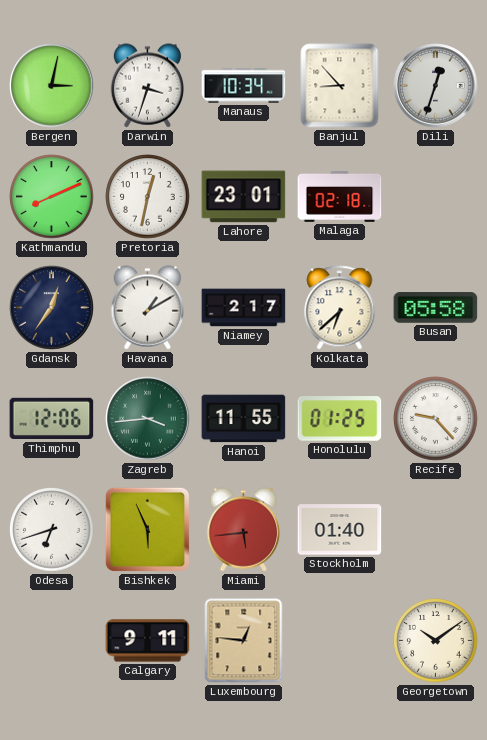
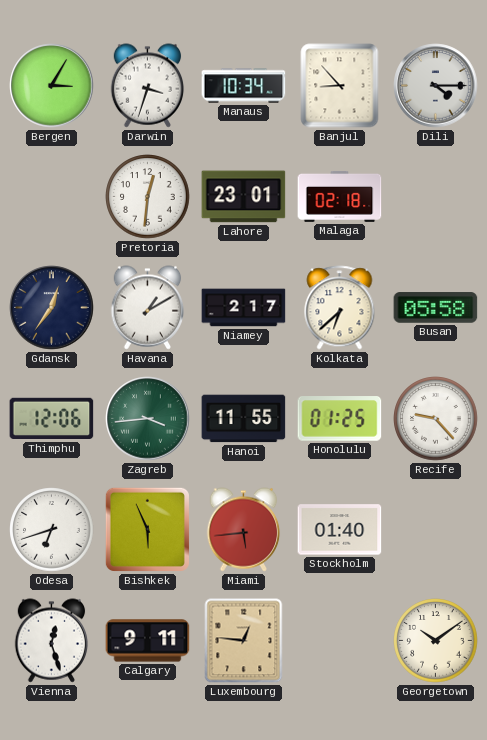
Bergen: 3:02 -> 3:05 (52, 86)
Dili: 12:33 -> 4:15 (436, 86)
Kathmandu: 8:11 -> none (52, 197)
Pretoria: 12:32 -> 12:31 (148, 197)
Vienna: none -> 12:27 (52, 641)
